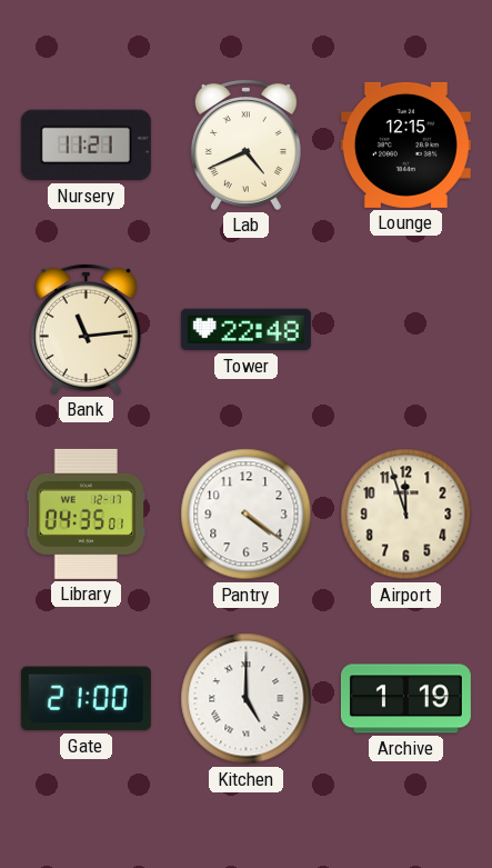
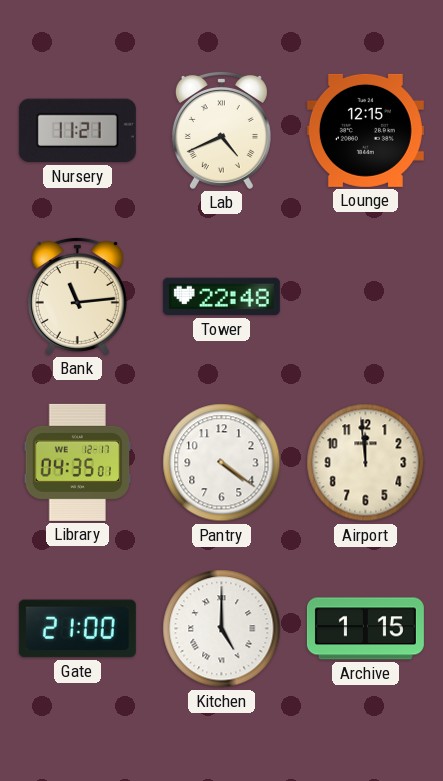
Airport: 11:57 -> 11:59 (366, 463)
Archive: 1:19 -> 1:15 (365, 629)
